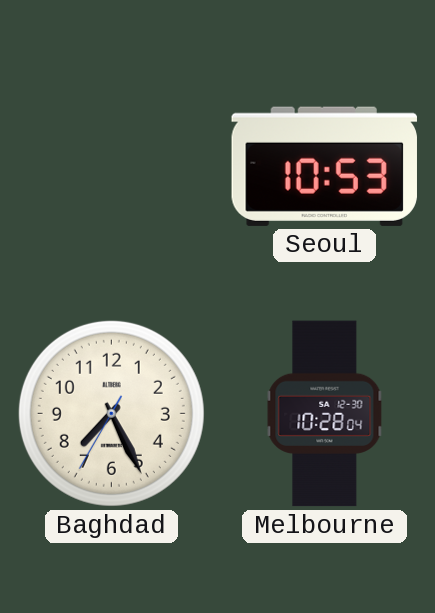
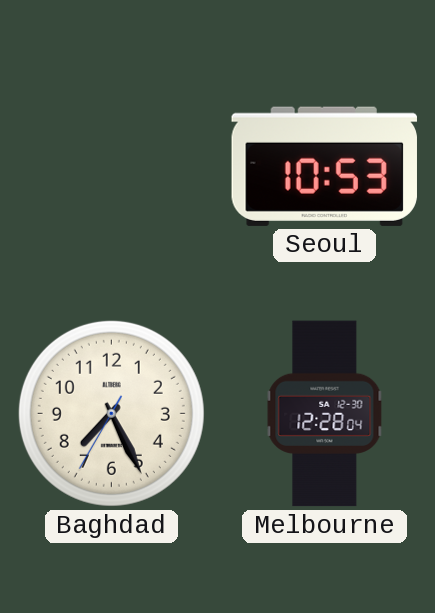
Melbourne: 10:28 -> 12:28 (325, 414)
